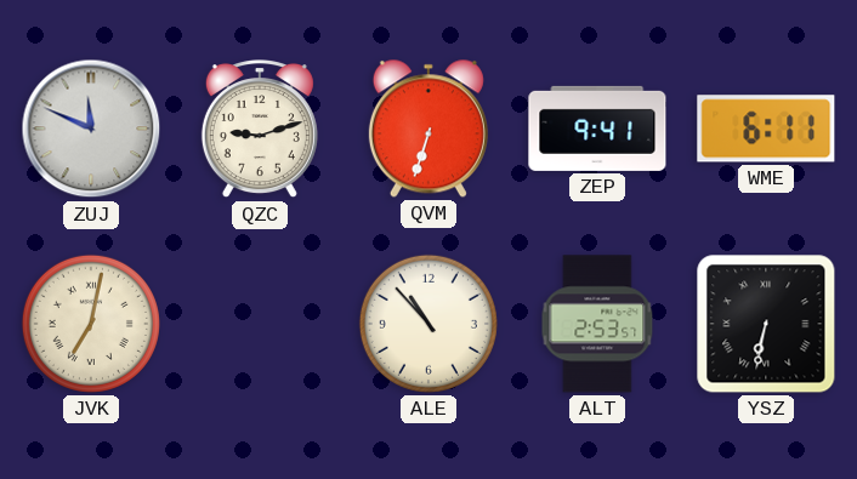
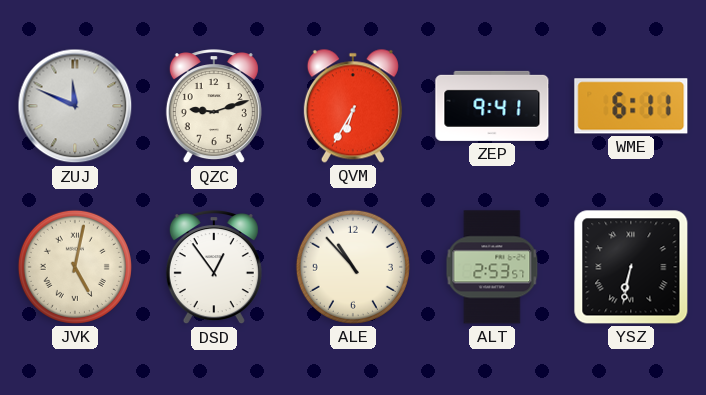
QVM: 6:33 -> 6:35 (353, 106)
JVK: 7:02 -> 5:02 (75, 267)
DSD: none -> 12:54 (214, 268)
